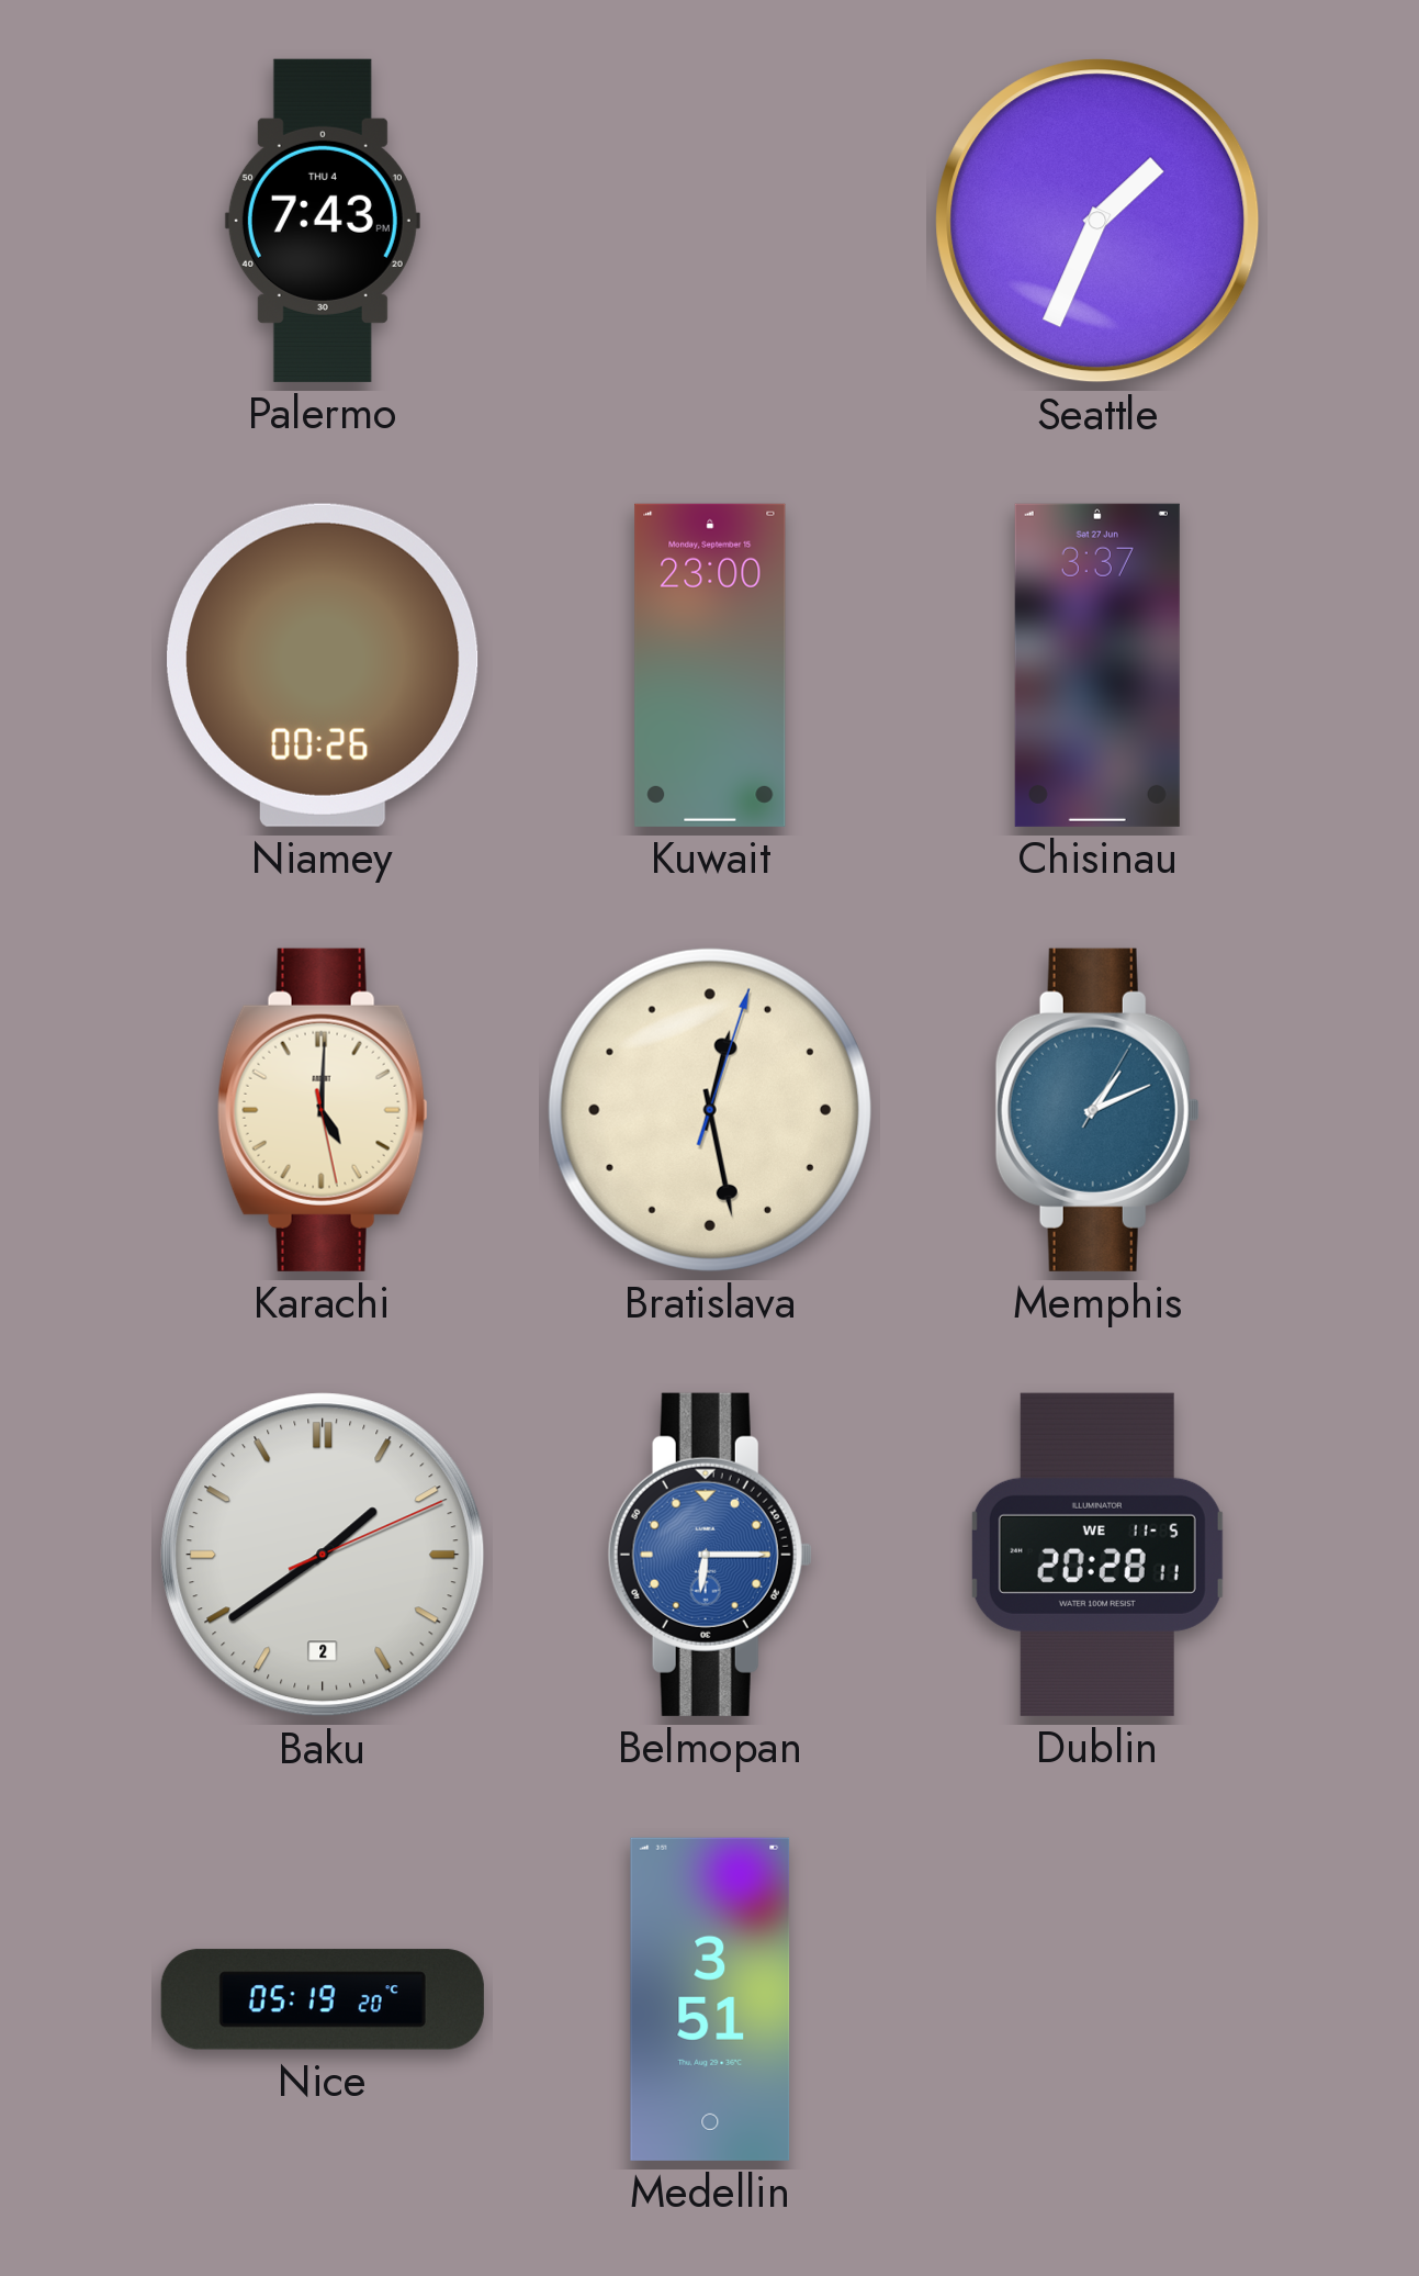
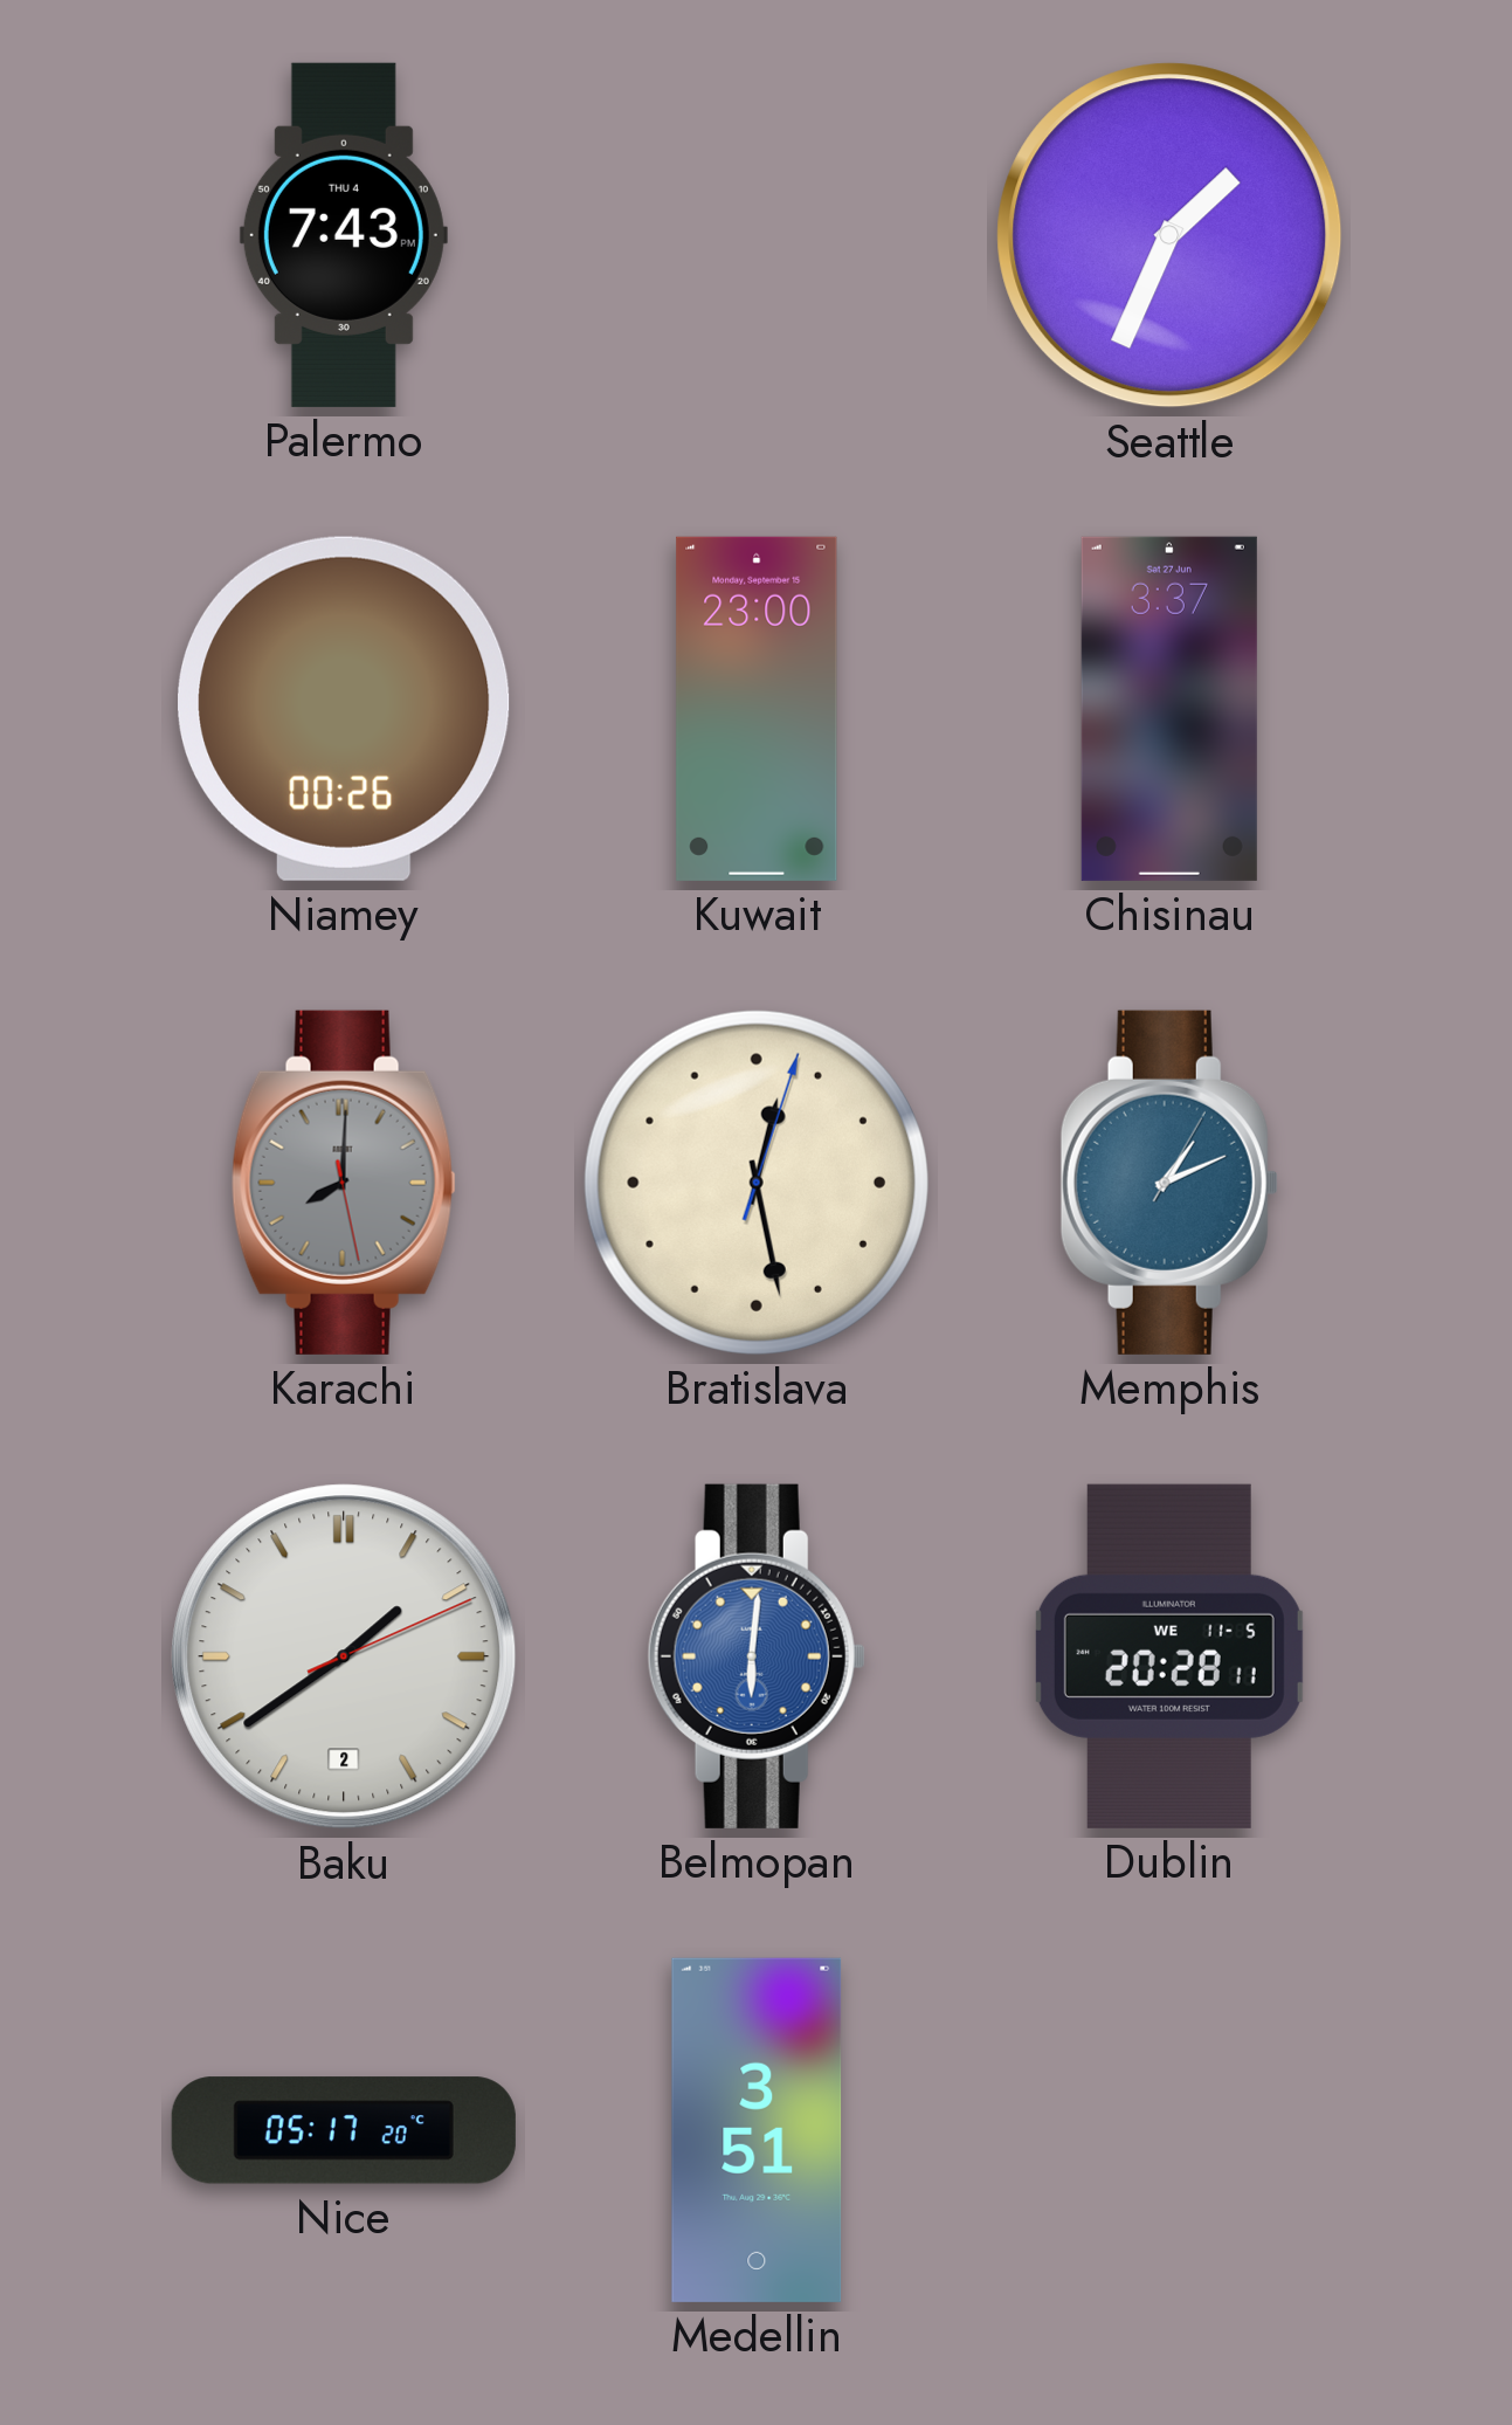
Karachi: 5:00 -> 8:00 (344, 1183)
Karachi dial: cream -> grey (344, 1183)
Belmopan: 6:15 -> 6:01 (757, 1656)
Nice: 05:19 -> 05:17 (344, 2130)
